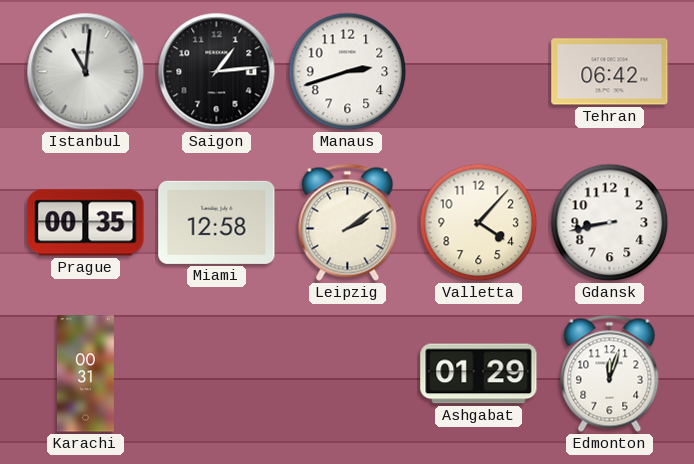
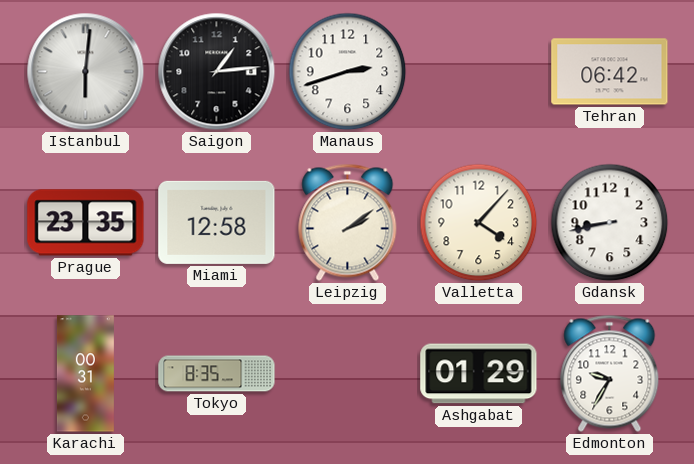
Istanbul: 11:01 -> 6:01 (86, 72)
Prague: 00:35 -> 23:35 (86, 223)
Tokyo: none -> 8:35 (217, 374)
Edmonton: 12:03 -> 9:35 (610, 373)
